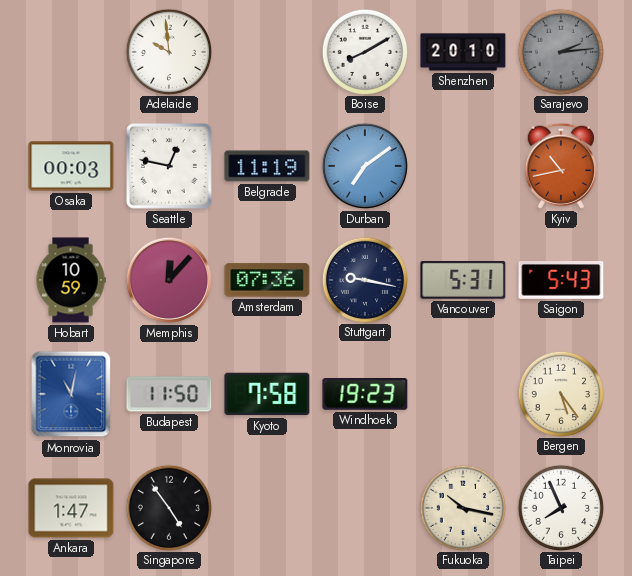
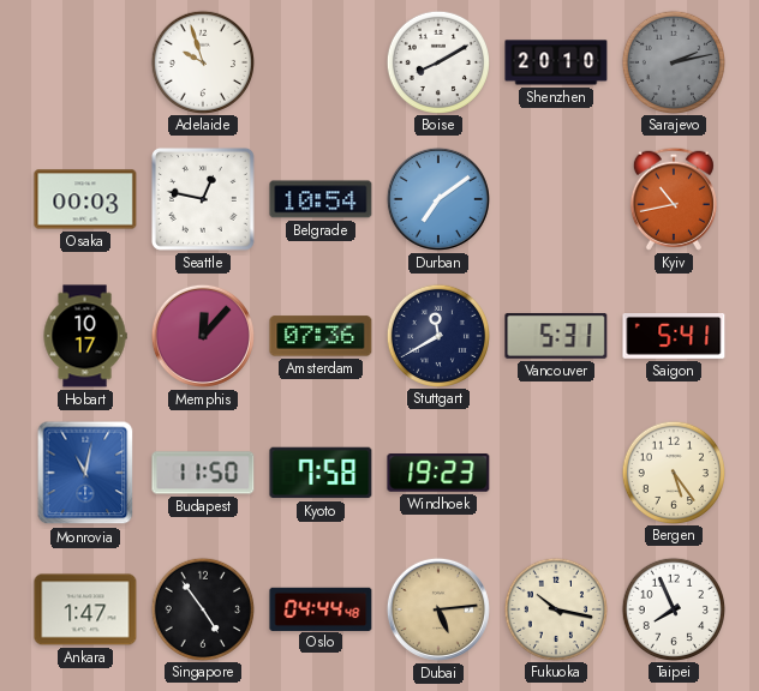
Adelaide: 9:59 -> 9:57 (202, 61)
Sarajevo: 2:14 -> 2:13 (673, 61)
Belgrade: 11:19 -> 10:54 (321, 199)
Hobart: 10:59 -> 10:17 (85, 336)
Stuttgart: 9:17 -> 11:40 (437, 335)
Saigon: 5:43 -> 5:41 (674, 337)
Oslo: none -> 04:44 (321, 608)
Dubai: none -> 5:14 (438, 609)
